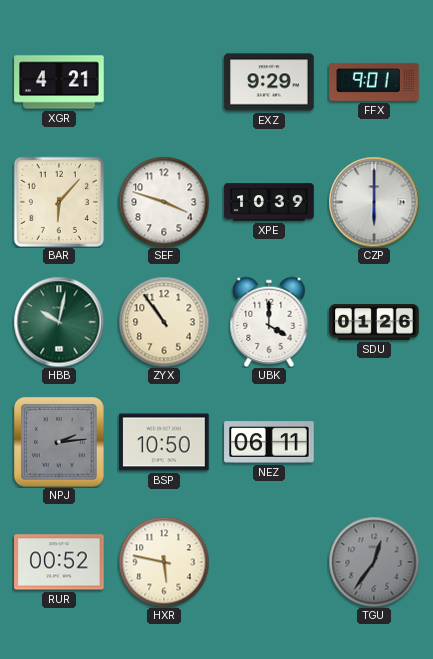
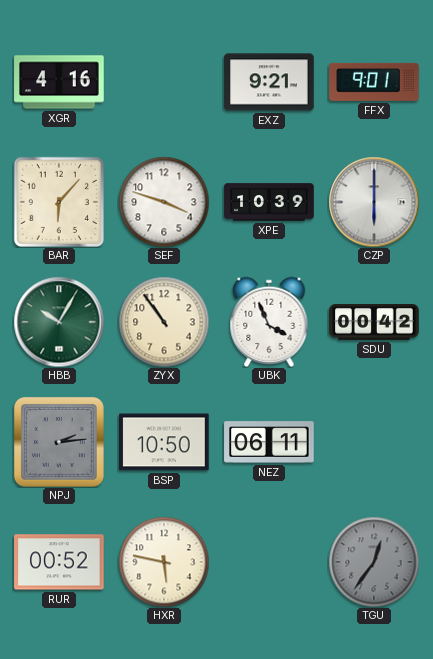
XGR: 4:21 -> 4:16 (59, 82)
EXZ: 9:29 -> 9:21 (269, 82)
HBB: 10:02 -> 10:05 (59, 322)
UBK: 4:00 -> 3:56 (269, 322)
SDU: 01:26 -> 00:42 (374, 322)
